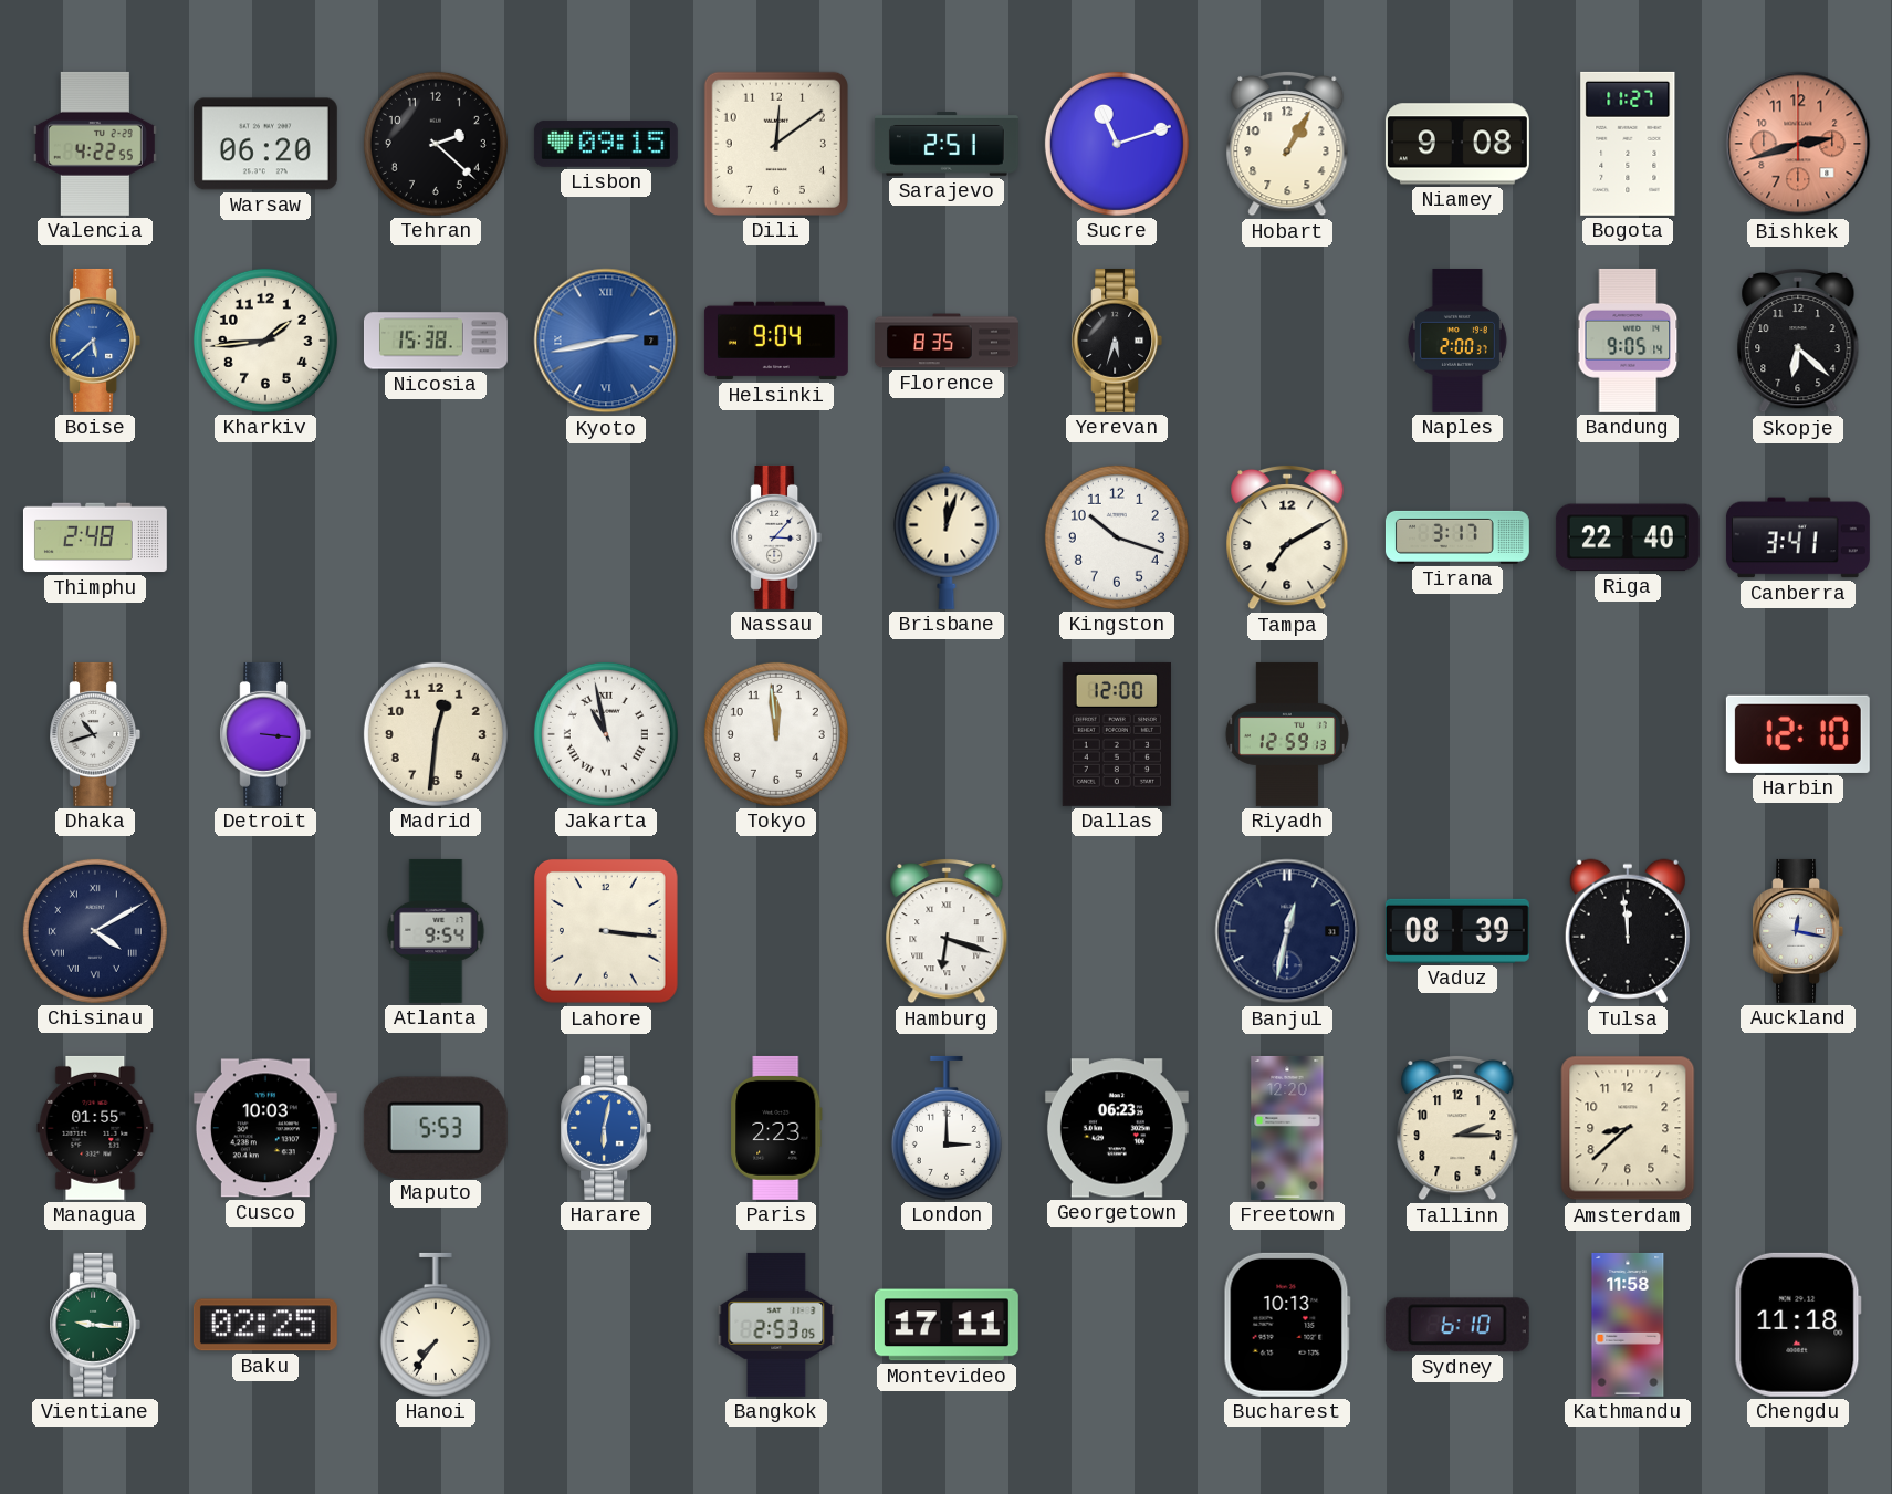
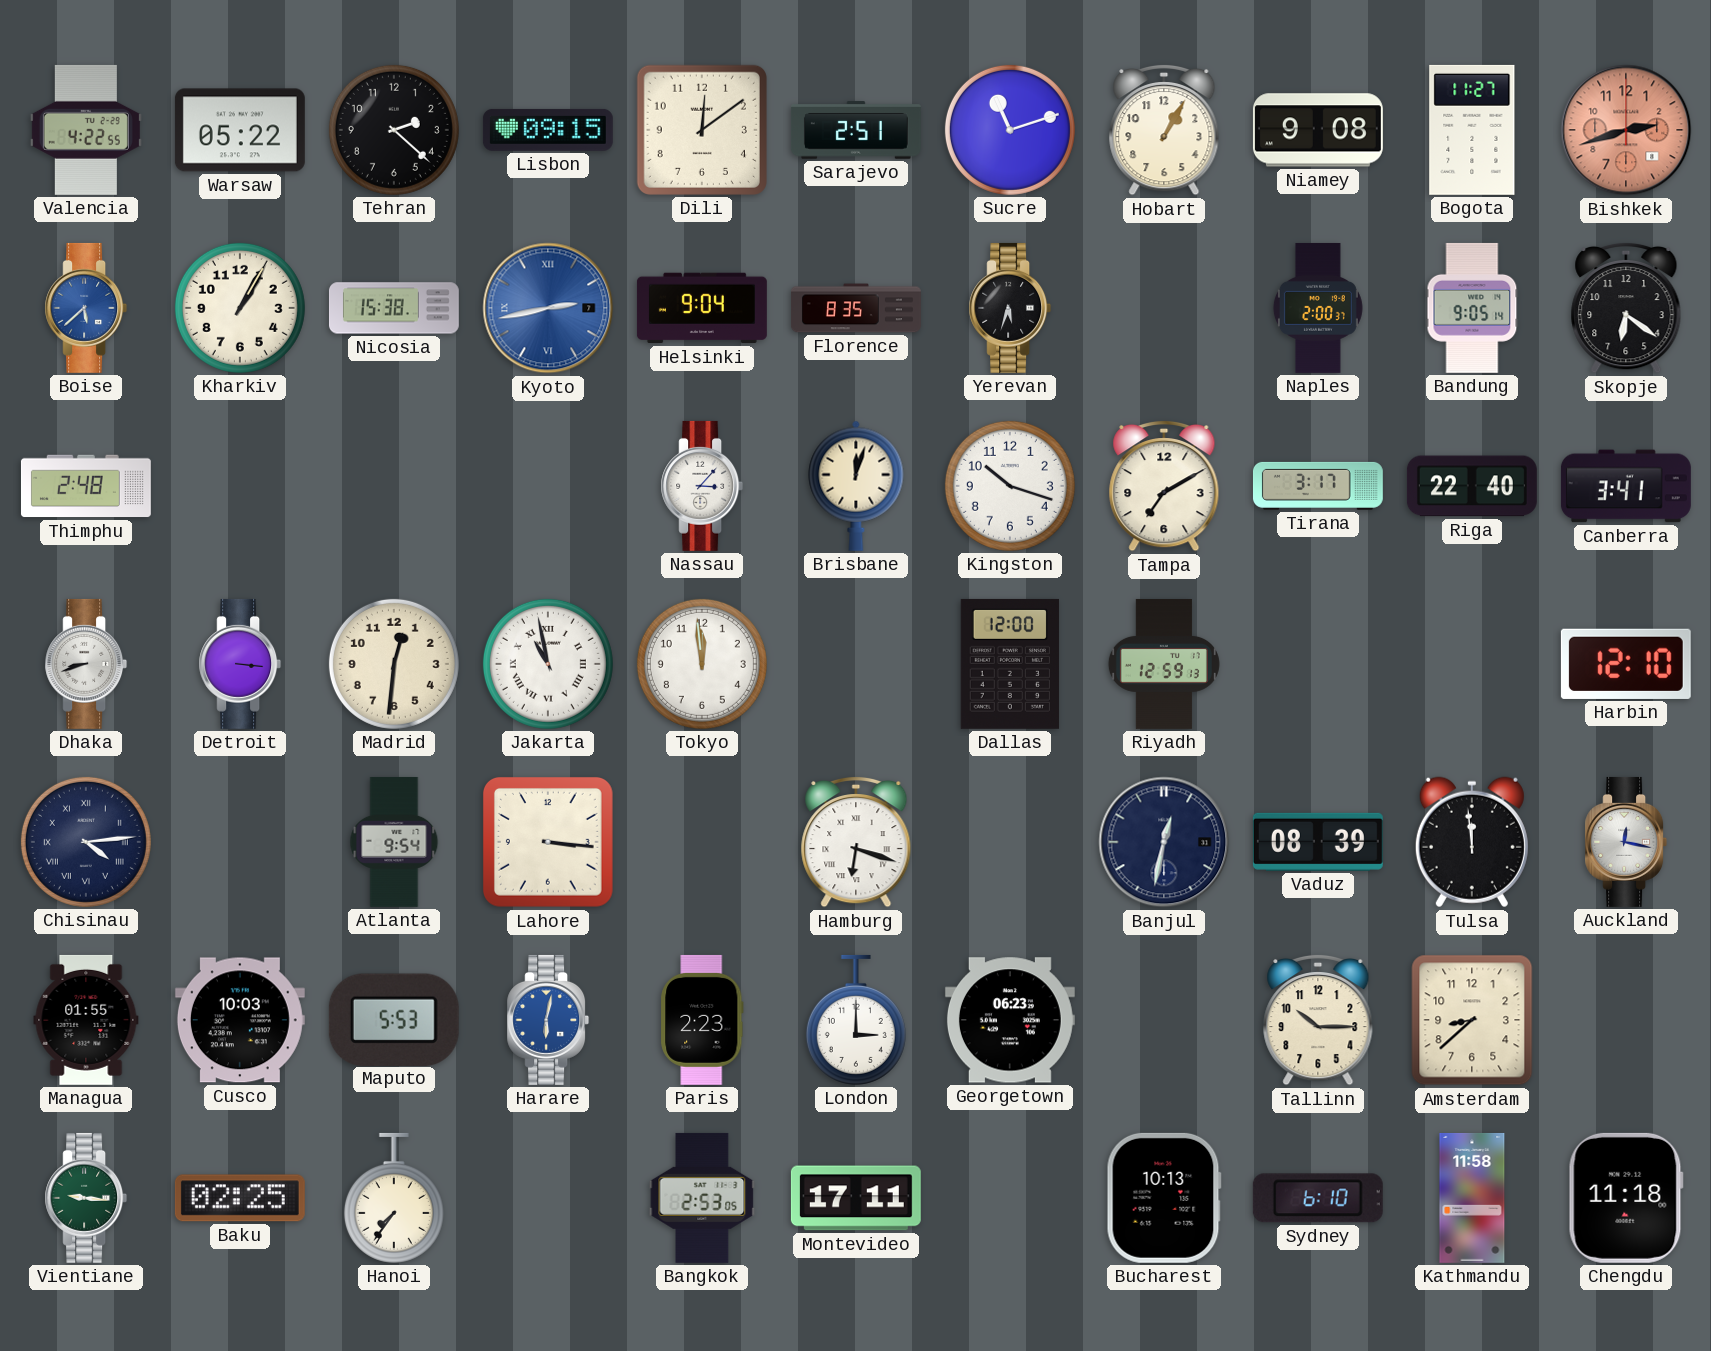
Warsaw: 06:20 -> 05:22 (240, 130)
Kharkiv: 1:44 -> 1:05 (240, 308)
Skopje: 6:22 -> 6:21 (1626, 308)
Dhaka: 10:42 -> 8:42 (86, 664)
Chisinau: 4:10 -> 4:14 (86, 842)
Freetown: 12:20 -> none (1287, 1128)
Tallinn: 2:15 -> 10:15 (1318, 1020)
